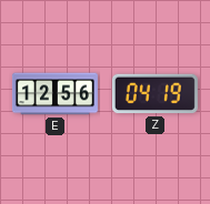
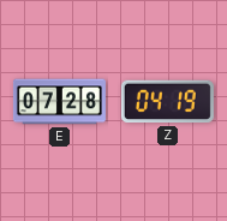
E: 12:56 -> 07:28 (59, 102)
